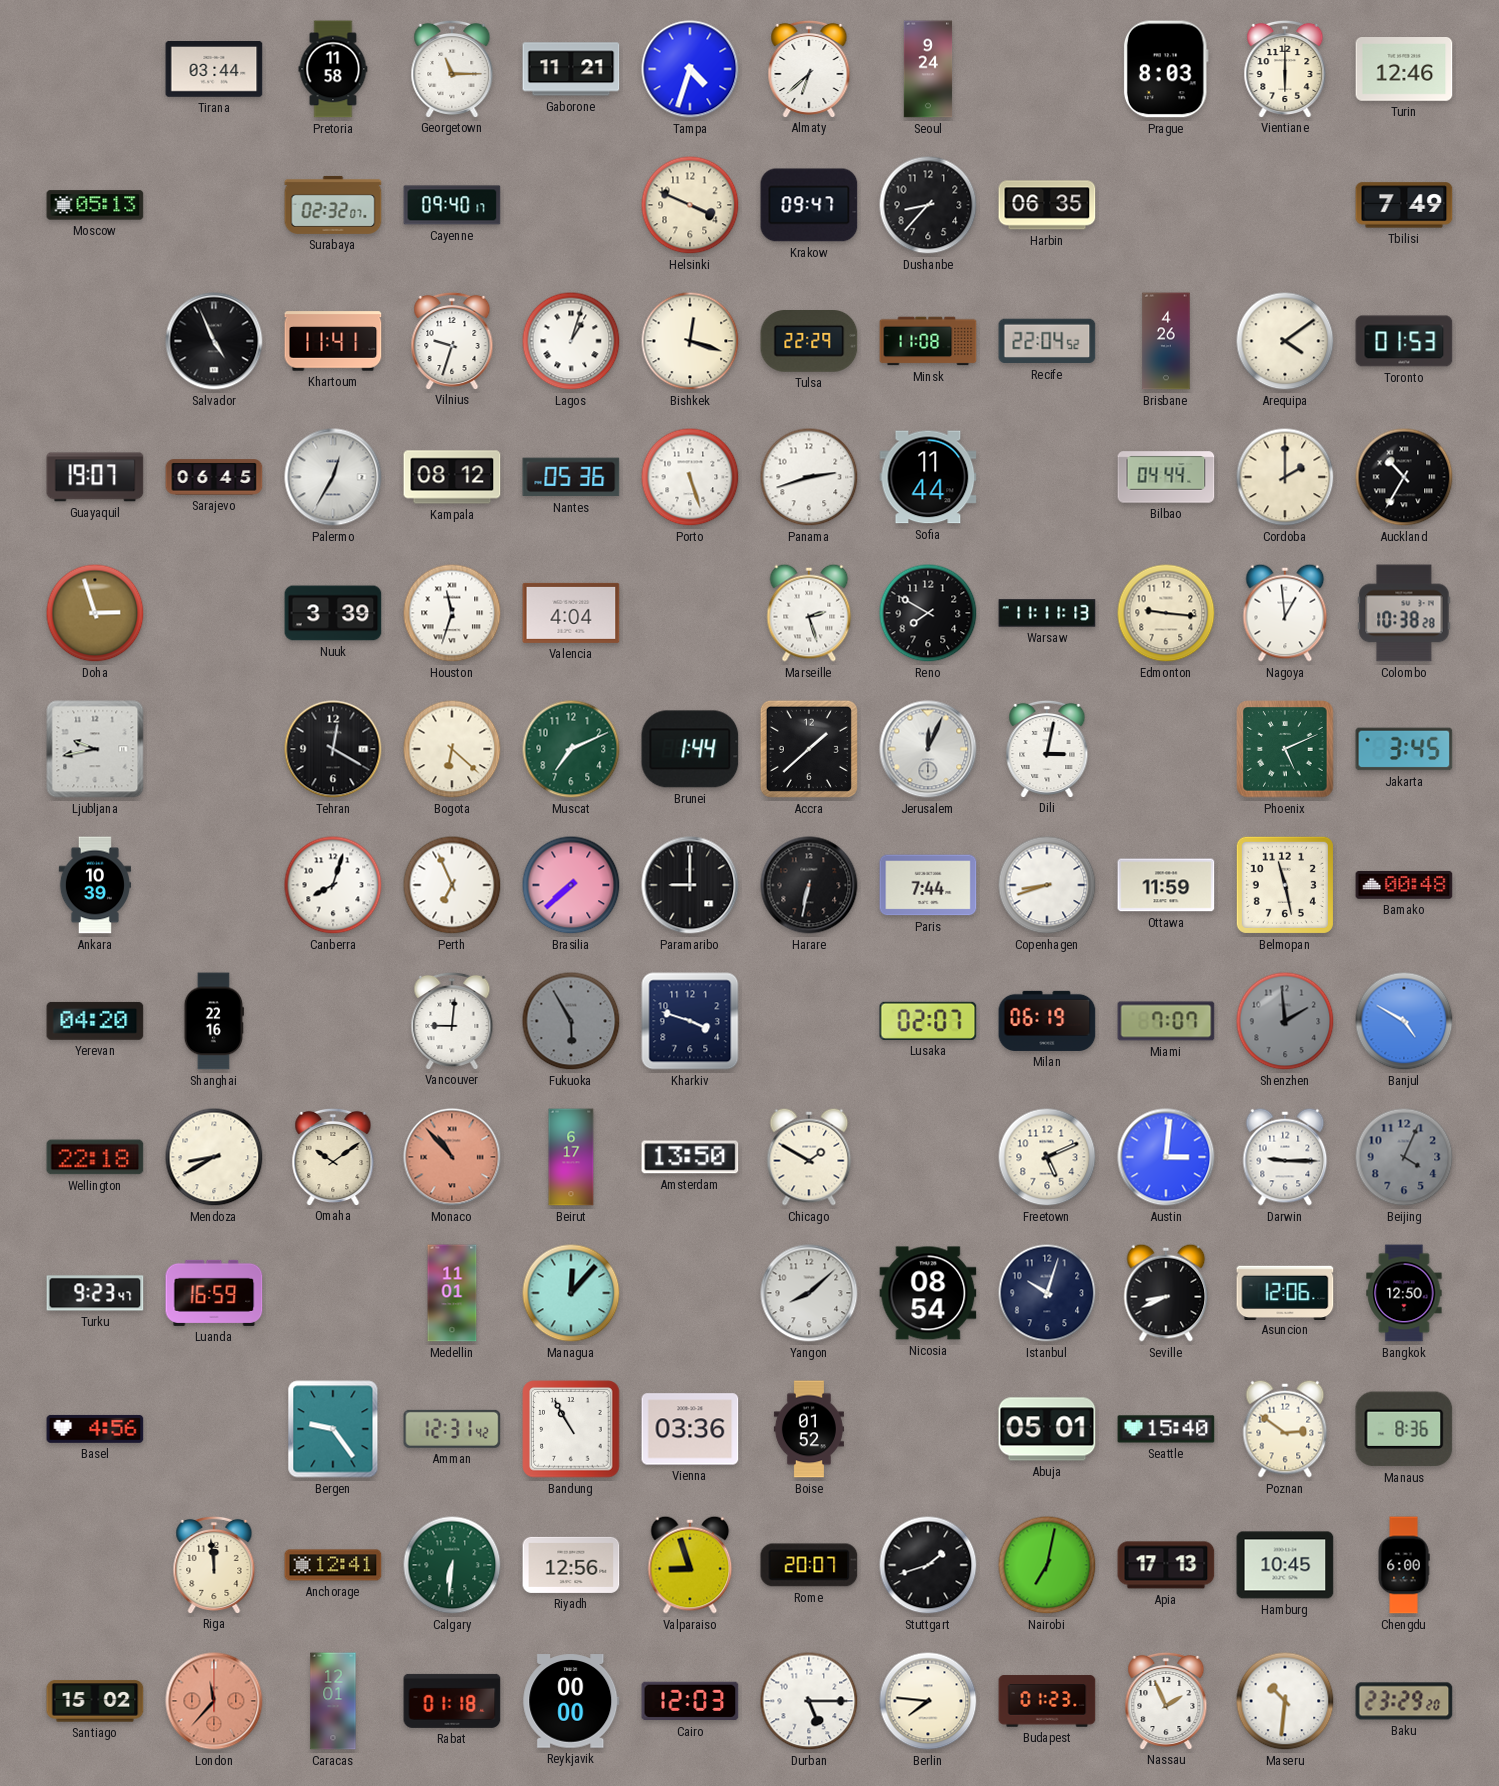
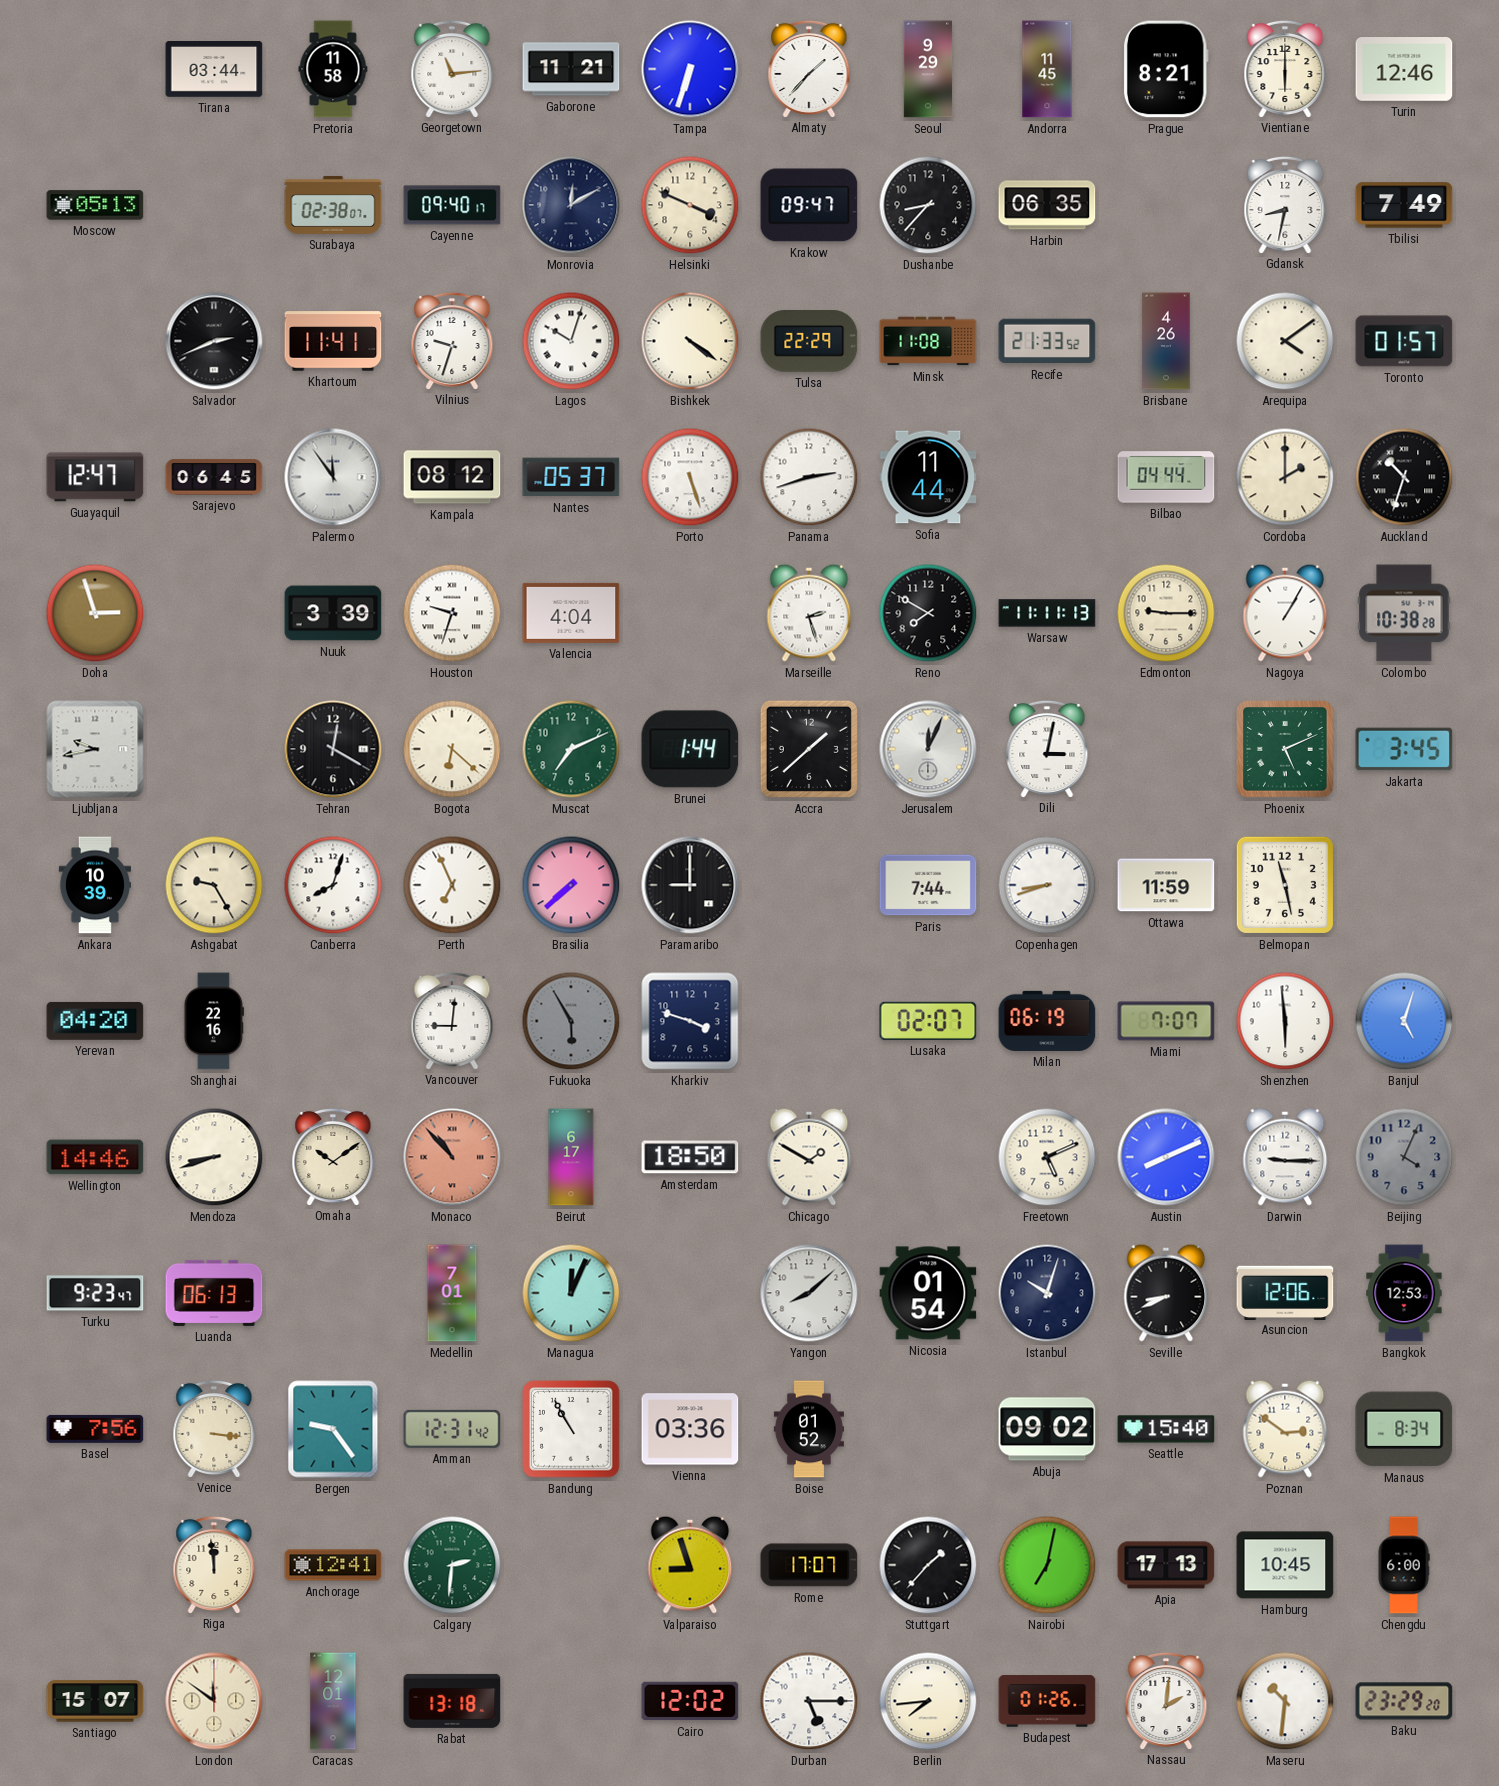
Georgetown: 11:15 -> 11:14 (452, 68)
Tampa: 4:33 -> 6:33 (690, 69)
Almaty: 6:38 -> 1:37 (809, 68)
Seoul: 9:24 -> 9:29 (928, 69)
Andorra: none -> 11:45 (1047, 69)
Prague: 8:03 -> 8:21 (1166, 69)
Surabaya: 02:32 -> 02:38 (333, 205)
Monrovia: none -> 12:10 (571, 205)
Gdansk: none -> 8:32 (1285, 204)
Salvador: 4:56 -> 2:41 (214, 341)
Lagos: 1:03 -> 10:03 (571, 341)
Bishkek: 12:18 -> 4:21 (690, 341)
Recife: 22:04 -> 21:33 (1047, 341)
Toronto: 01:53 -> 01:57 (1404, 341)
Guayaquil: 19:07 -> 12:47 (95, 477)
Palermo: 12:35 -> 11:54 (333, 477)
Nantes: 05:36 -> 05:37 (571, 477)
Auckland: 10:35 -> 10:33 (1404, 477)
Houston: 11:33 -> 9:33 (452, 613)
Edmonton: 9:16 -> 9:15 (1166, 613)
Nagoya: 12:59 -> 1:05 (1285, 613)
Ashgabat: none -> 9:25 (214, 885)
Harare: 6:32 -> none (809, 885)
Bamako: 00:48 -> none (1404, 885)
Shenzhen: 1:59 -> 5:59 (1285, 1021)
Shenzhen dial: grey -> white (1285, 1021)
Banjul: 4:50 -> 5:03 (1404, 1021)
Wellington: 22:18 -> 14:46 (95, 1157)
Mendoza: 8:40 -> 8:42 (214, 1157)
Amsterdam: 13:50 -> 18:50 (690, 1157)
Austin: 3:01 -> 8:11 (1166, 1157)
Luanda: 16:59 -> 06:13 (214, 1293)
Medellin: 11:01 -> 7:01 (452, 1293)
Managua: 12:07 -> 12:04 (571, 1293)
Nicosia: 08:54 -> 01:54 (928, 1293)
Bangkok: 12:50 -> 12:53 (1404, 1293)
Basel: 4:56 -> 7:56 (95, 1429)
Venice: none -> 3:16 (214, 1428)
Abuja: 05:01 -> 09:02 (1047, 1429)
Manaus: 8:36 -> 8:34 (1404, 1429)
Calgary: 6:31 -> 2:31 (452, 1565)
Riyadh: 12:56 -> none (571, 1565)
Rome: 20:07 -> 17:07 (809, 1565)
Stuttgart: 1:42 -> 1:37 (928, 1565)
Santiago: 15:02 -> 15:07 (95, 1701)
London: 11:37 -> 11:51 (214, 1701)
London dial: salmon -> cream (214, 1701)
Rabat: 01:18 -> 13:18 (452, 1701)
Reykjavik: 00:00 -> none (571, 1701)
Cairo: 12:03 -> 12:02 (690, 1701)
Berlin: 7:46 -> 7:44 (928, 1701)
Budapest: 01:23 -> 01:26 (1047, 1701)
Nassau: 1:56 -> 2:01 (1166, 1700)
